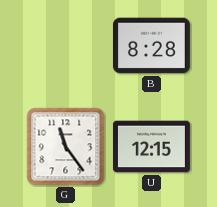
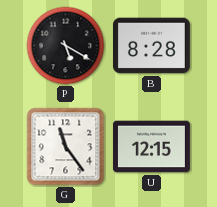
P: none -> 5:20 (66, 46)
